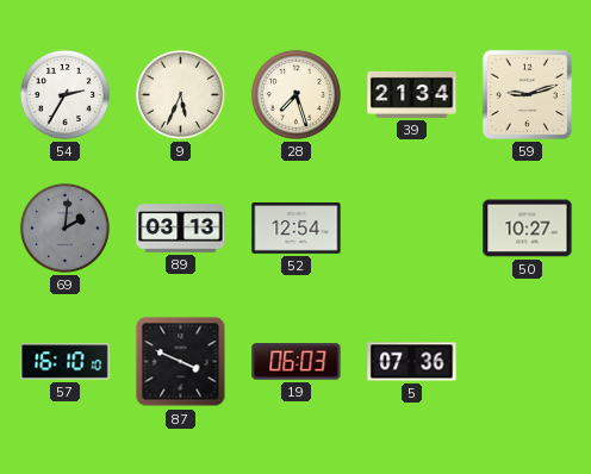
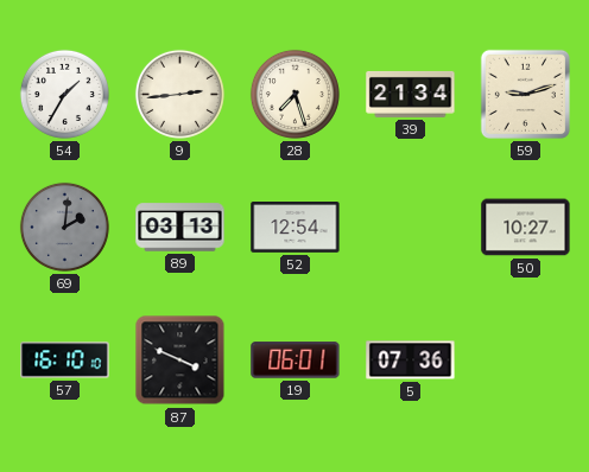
54: 2:35 -> 1:35 (64, 94)
9: 5:34 -> 2:44 (179, 94)
19: 06:03 -> 06:01 (296, 361)
